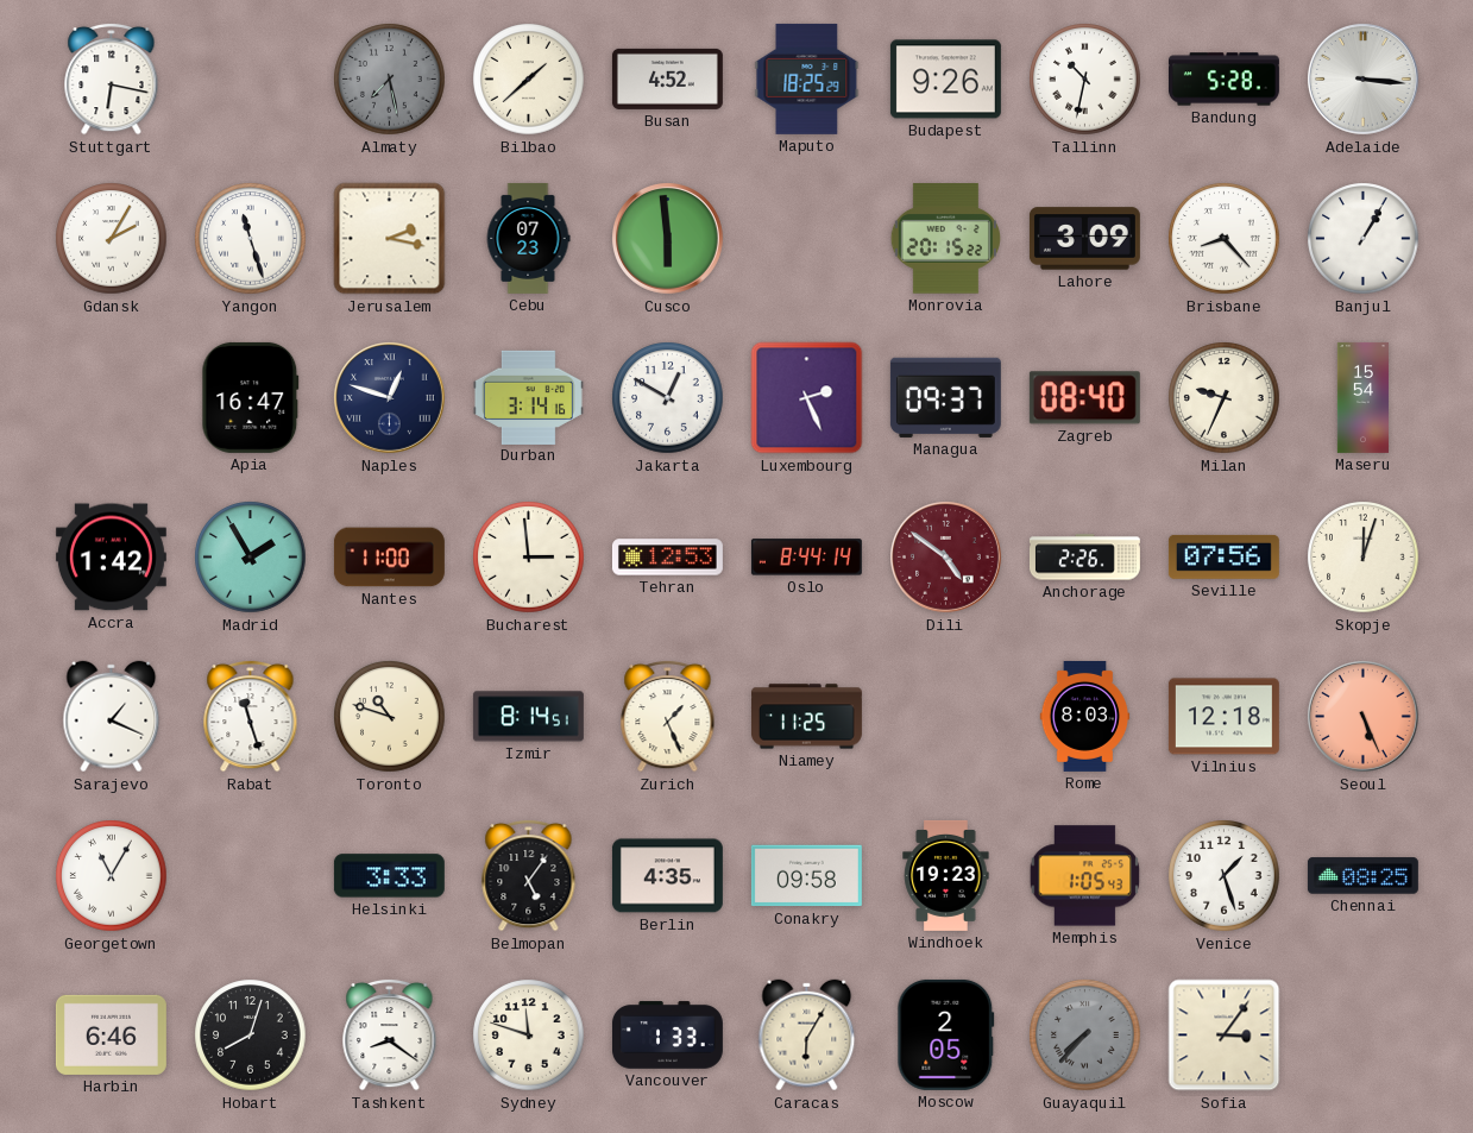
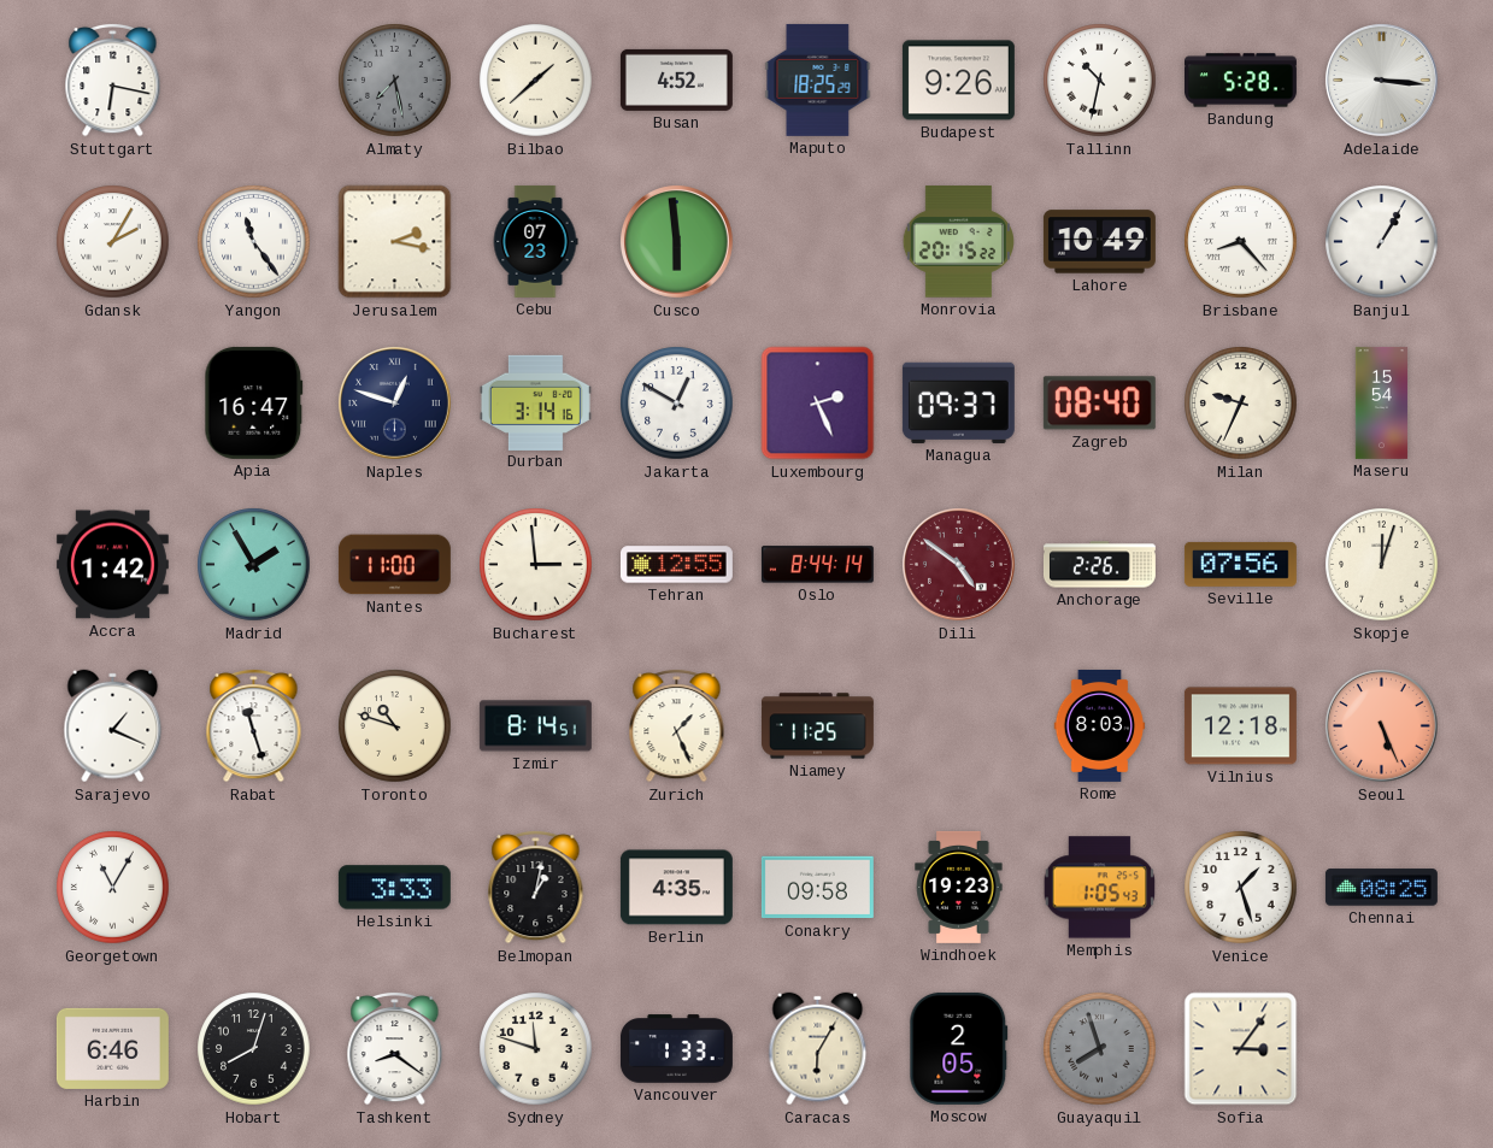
Yangon: 11:27 -> 11:24 (254, 242)
Lahore: 3:09 -> 10:49 (1099, 242)
Tehran: 12:53 -> 12:55 (676, 565)
Belmopan: 5:06 -> 1:02 (536, 887)
Guayaquil: 7:37 -> 7:57 (1100, 1049)
